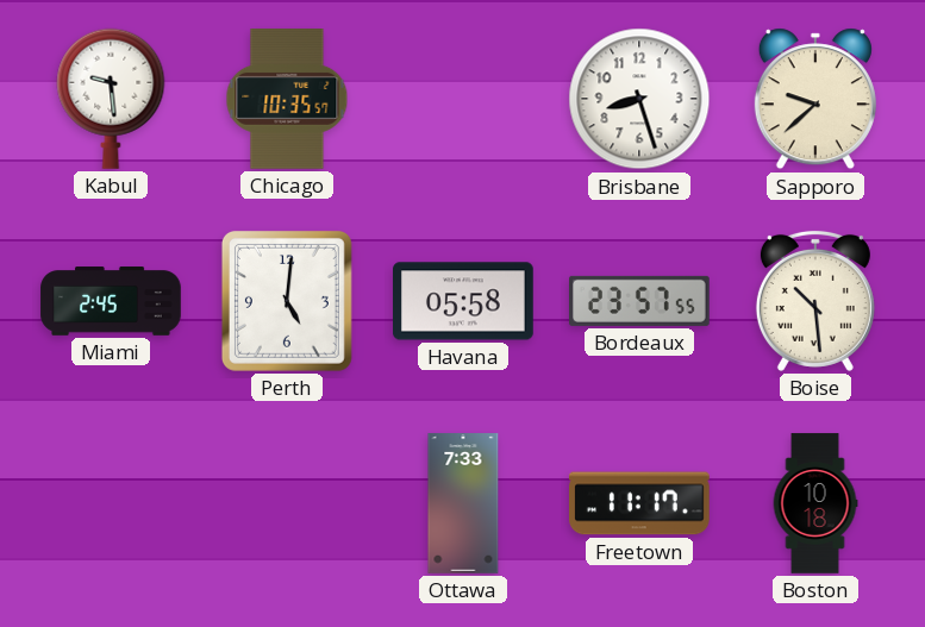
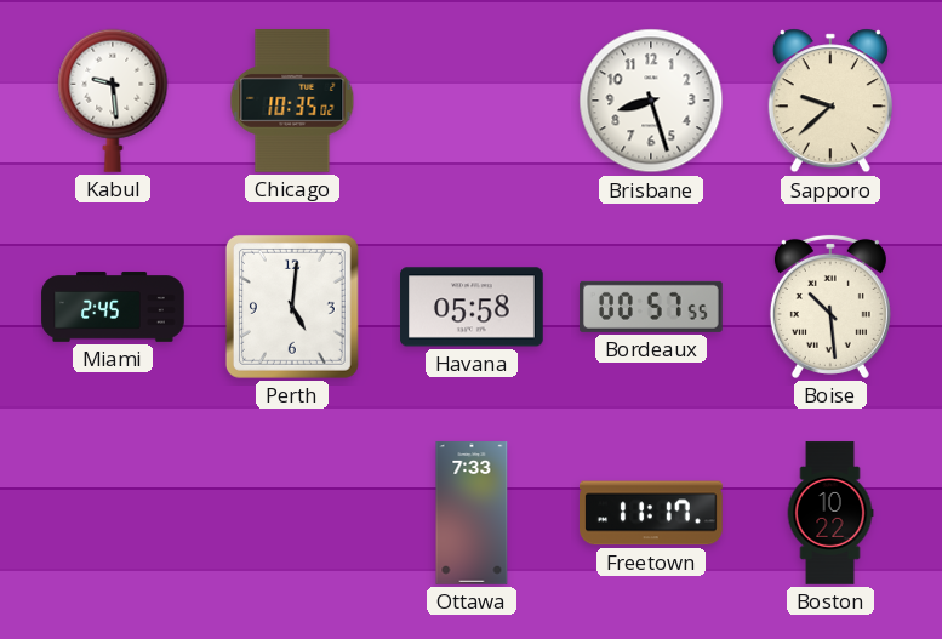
Chicago: 10:35:57 -> 10:35:02 (292, 102)
Bordeaux: 23:57 -> 00:57 (652, 307)
Boston: 10:18 -> 10:22 (830, 513)
